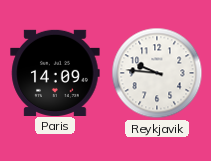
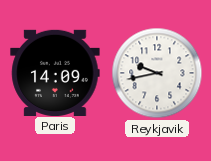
Reykjavik: 9:46 -> 9:43 (157, 73)
